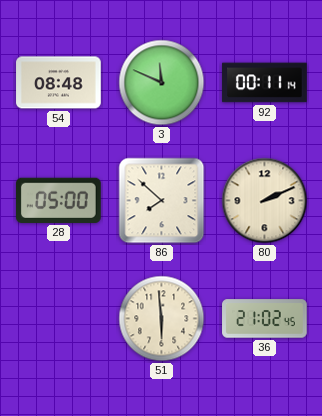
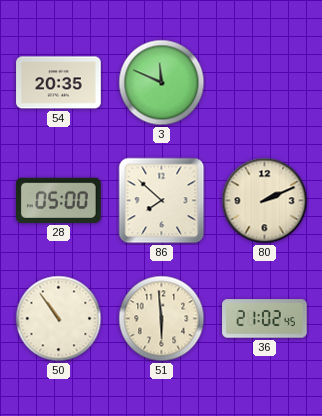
54: 08:48 -> 20:35 (59, 83)
92: 00:11 -> none (265, 83)
50: none -> 10:54 (59, 319)
